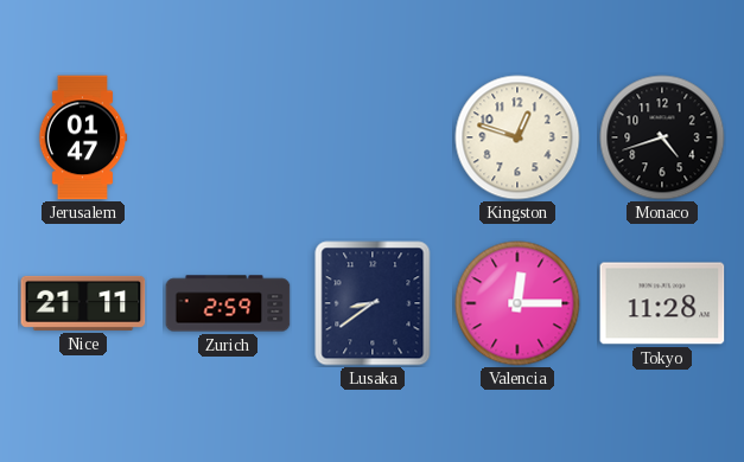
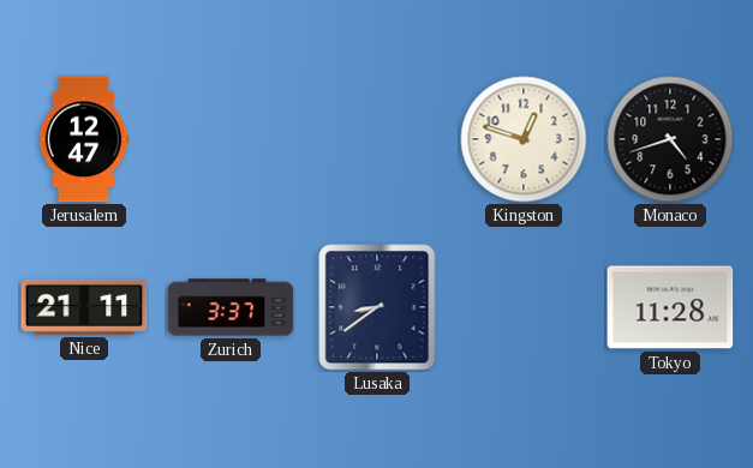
Jerusalem: 01:47 -> 12:47 (84, 139)
Zurich: 2:59 -> 3:37 (231, 307)
Valencia: 12:15 -> none (517, 303)
